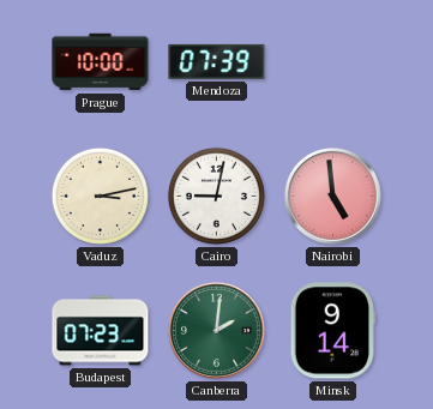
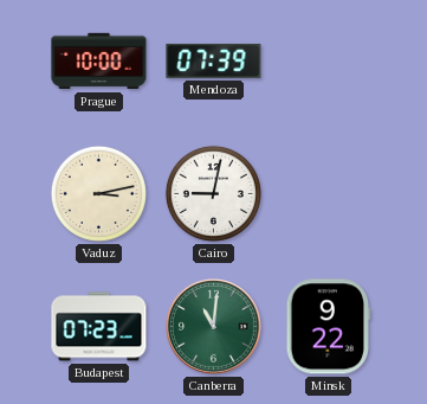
Nairobi: 4:59 -> none (332, 196)
Canberra: 2:01 -> 11:01 (213, 326)
Minsk: 9:14 -> 9:22 (328, 327)
